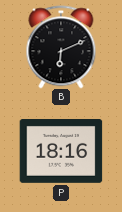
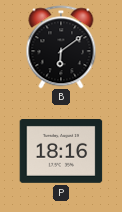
B: 6:11 -> 6:09 (61, 47)
